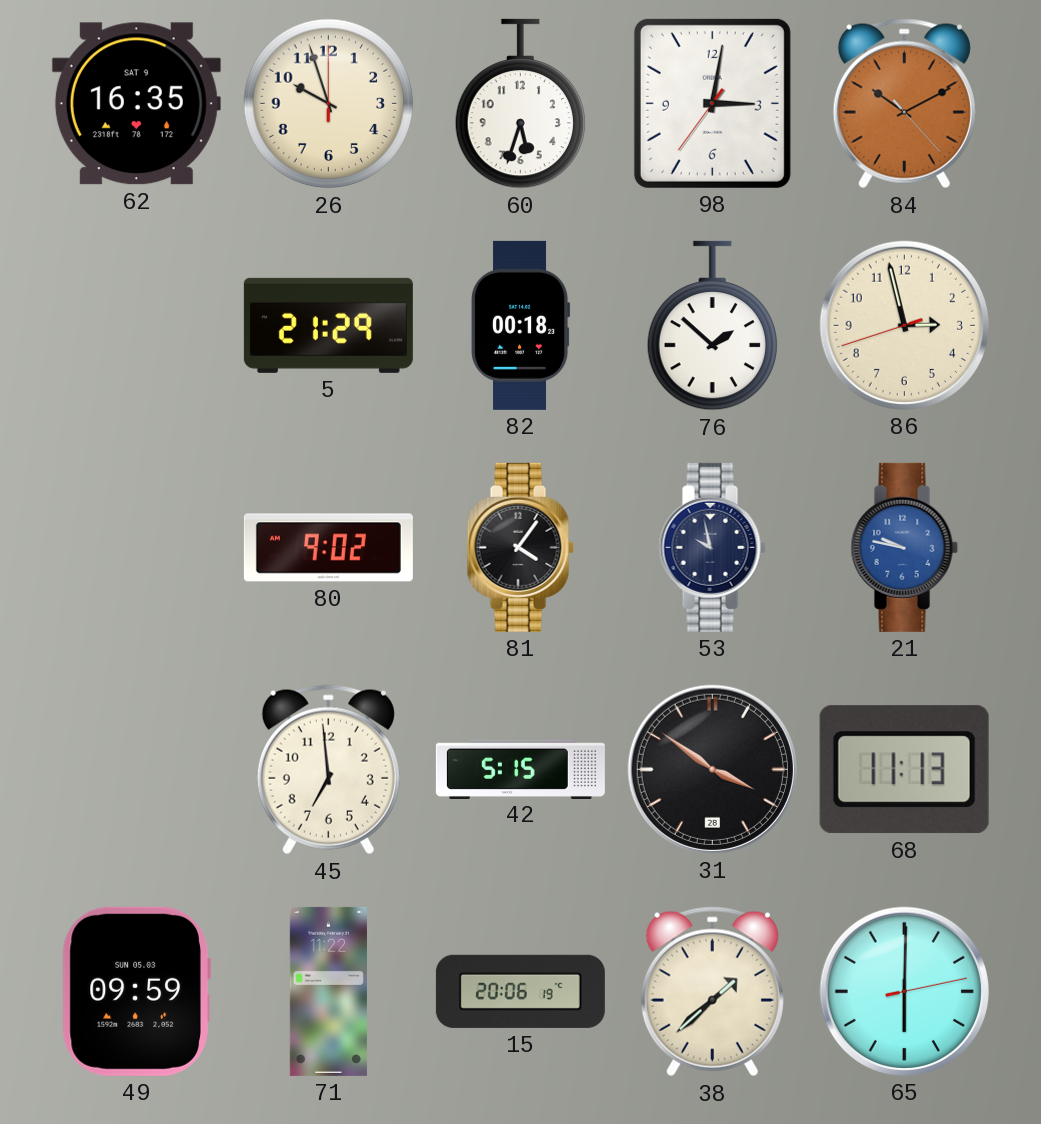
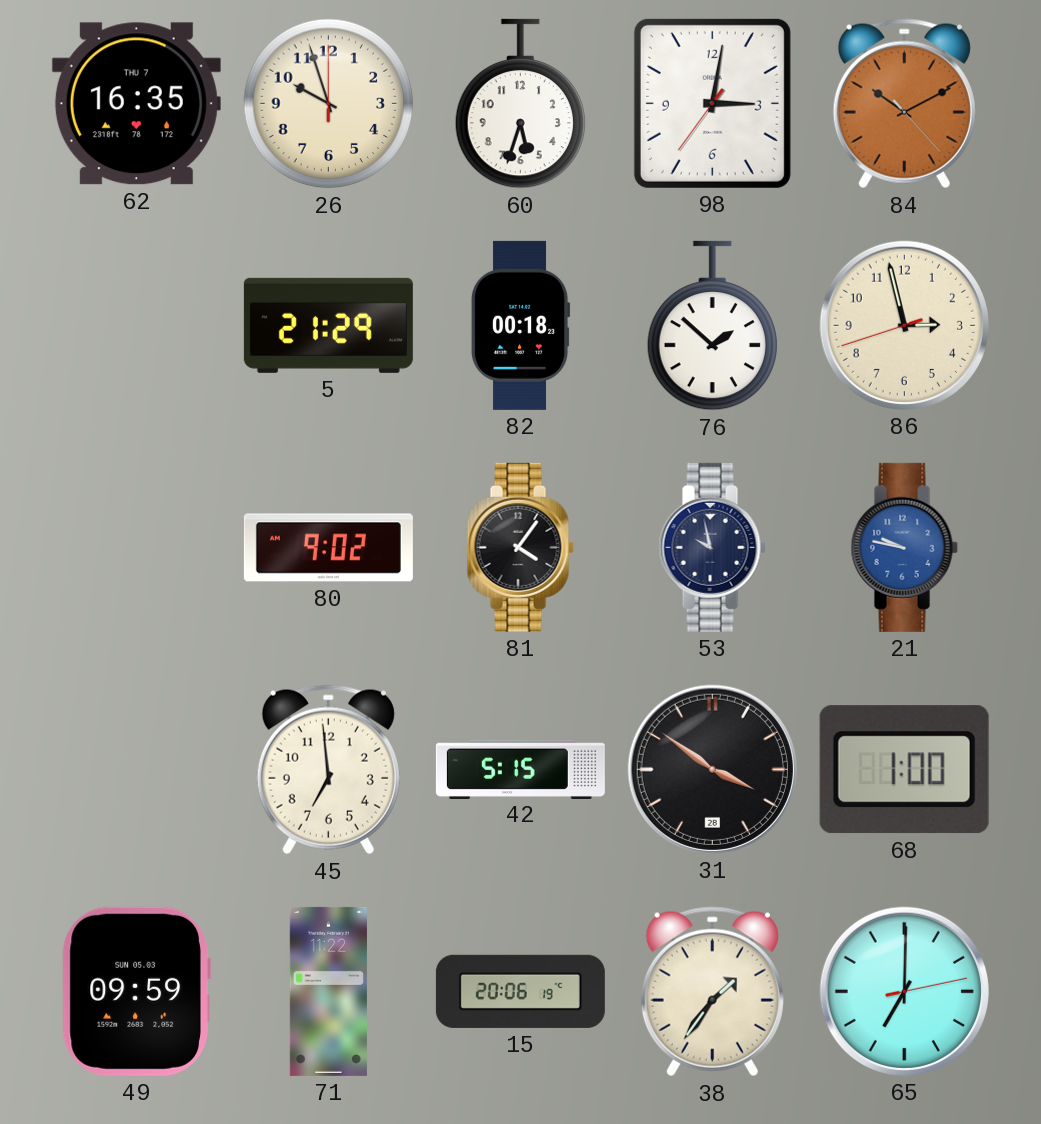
62 date: SAT 9 -> THU 7 (136, 104)
68: 11:13 -> 1:00 (904, 770)
38: 1:38 -> 1:36 (712, 992)
65: 6:00 -> 7:00 (904, 991)
